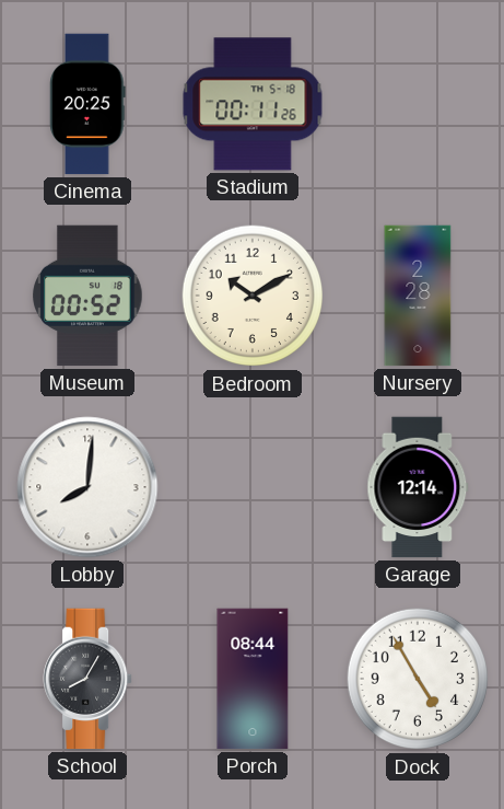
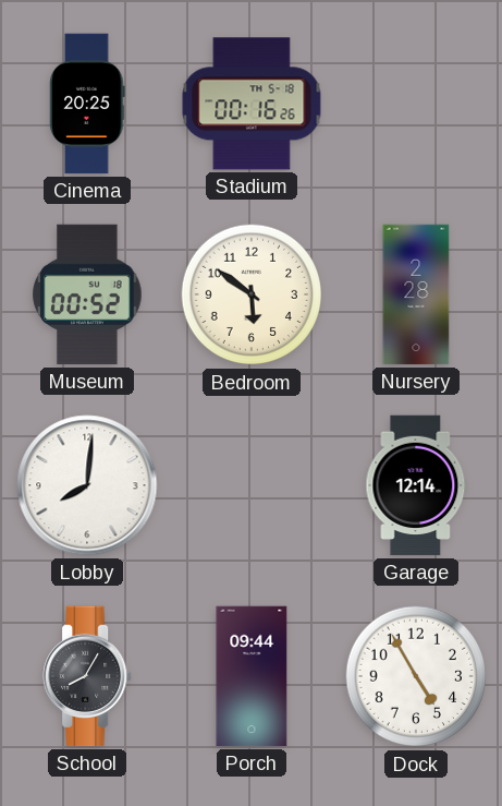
Stadium: 00:11 -> 00:16 (252, 104)
Bedroom: 10:10 -> 5:51 (252, 294)
Porch: 08:44 -> 09:44 (252, 676)
